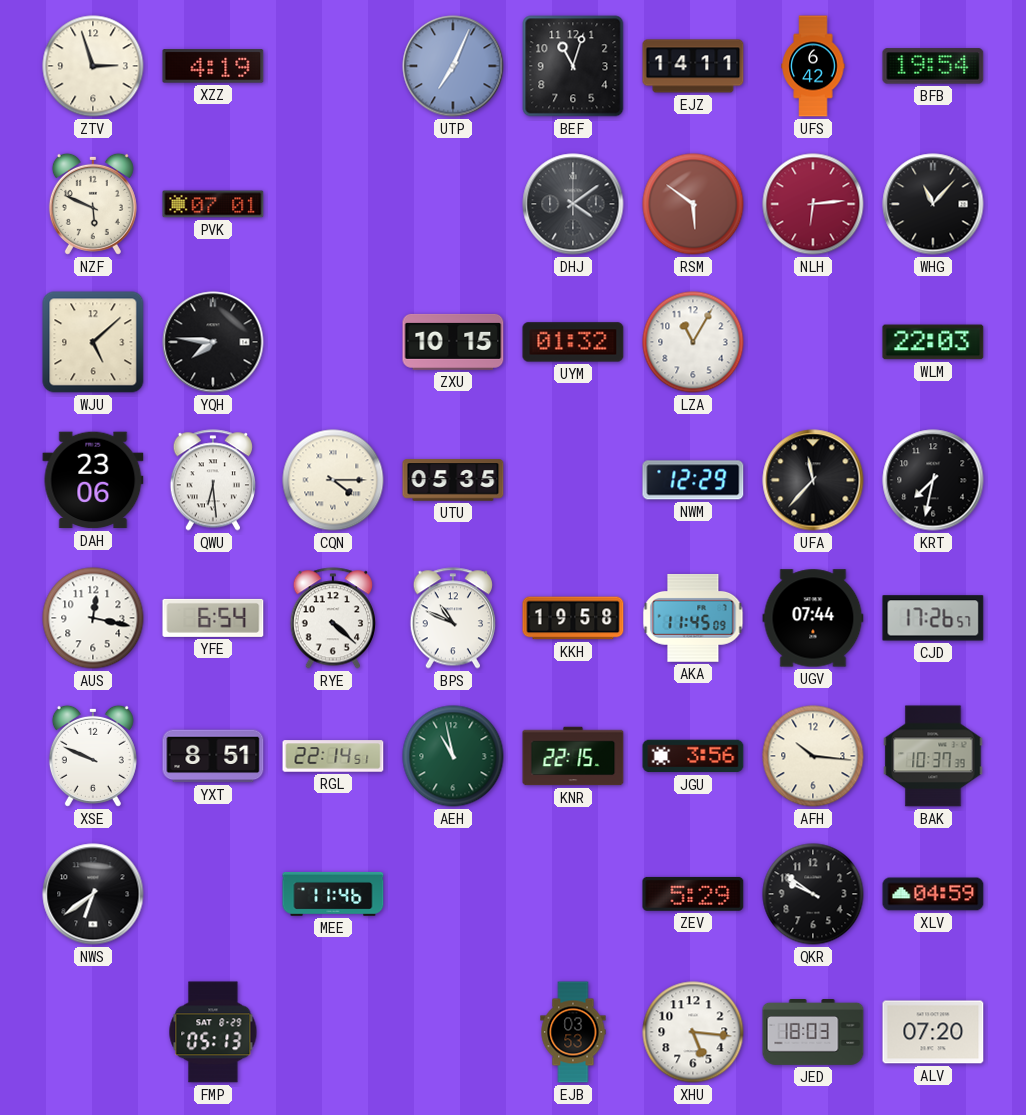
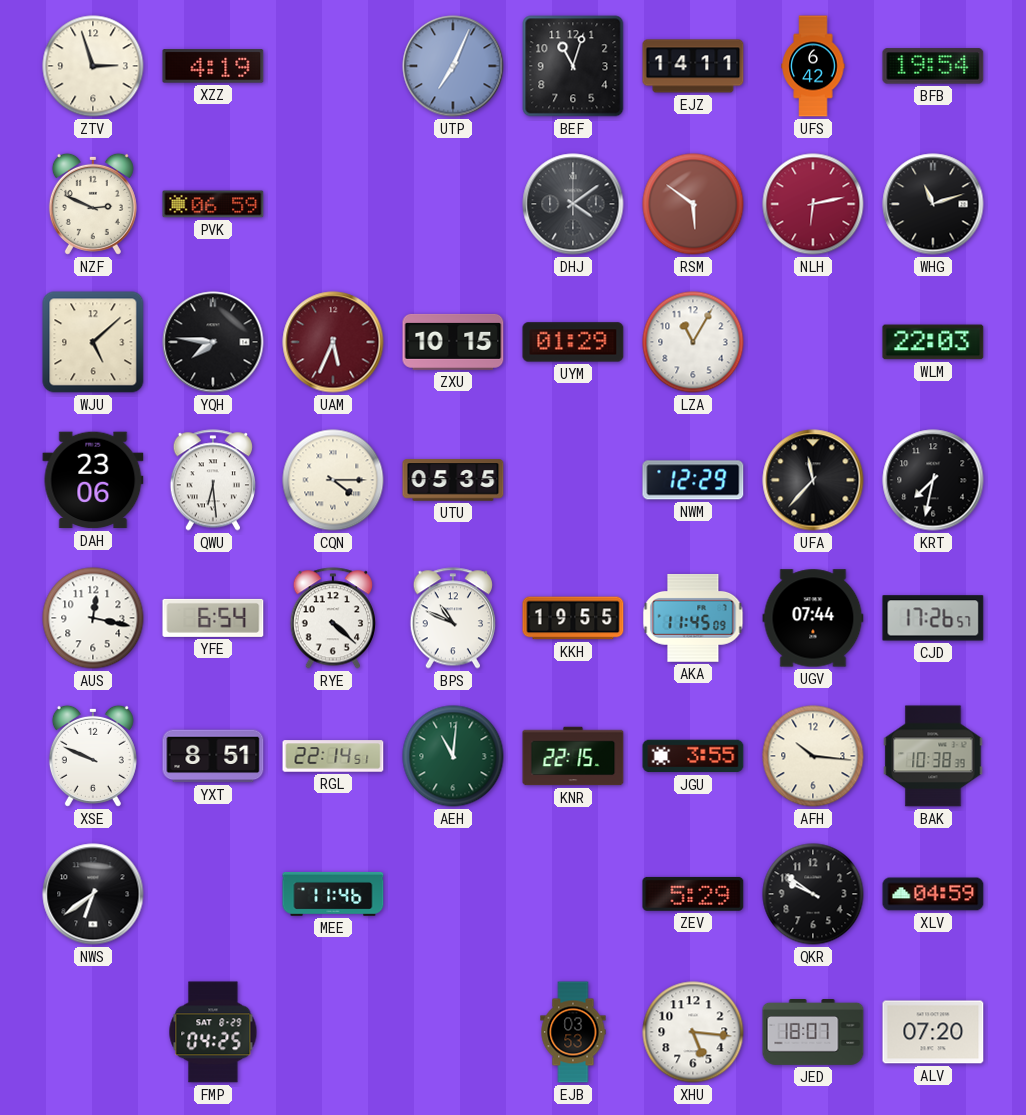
NZF: 5:49 -> 2:49 (93, 204)
PVK: 07:01 -> 06:59 (213, 204)
NLH: 6:14 -> 6:13 (813, 204)
WHG: 11:07 -> 11:12 (933, 204)
UAM: none -> 5:34 (333, 342)
UYM: 01:32 -> 01:29 (573, 342)
KKH: 19:58 -> 19:55 (573, 618)
AEH: 10:58 -> 11:01 (453, 756)
JGU: 3:56 -> 3:55 (693, 756)
BAK: 10:37 -> 10:38 (933, 756)
FMP: 05:13 -> 04:25 (213, 1032)
JED: 18:03 -> 18:07 (813, 1033)
